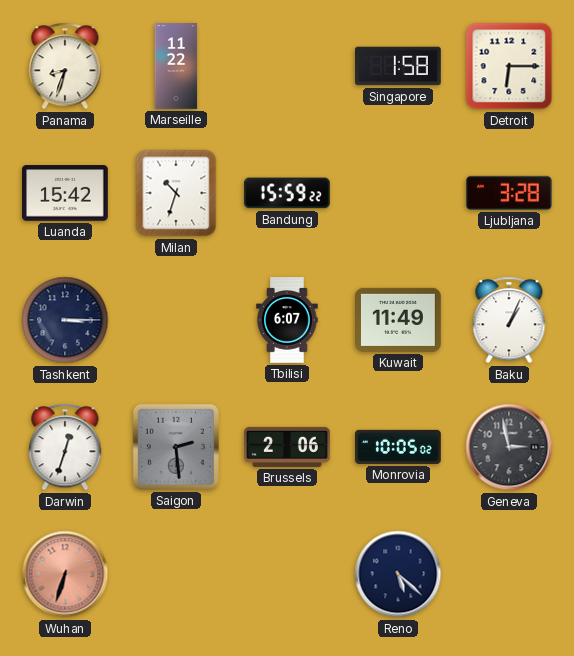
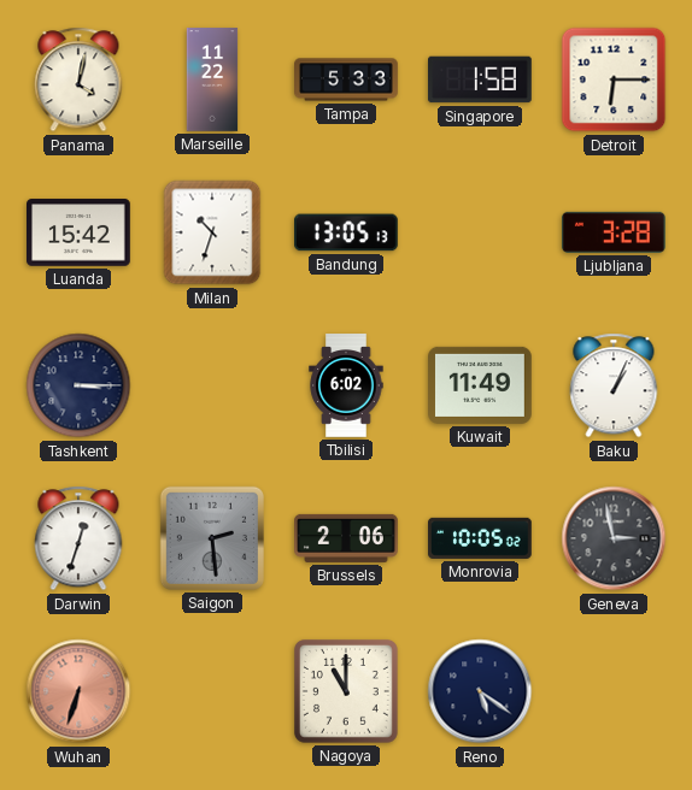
Panama: 8:33 -> 4:02 (78, 79)
Tampa: none -> 5:33 (346, 79)
Bandung: 15:59 -> 13:05 (347, 232)
Tbilisi: 6:07 -> 6:02 (346, 385)
Nagoya: none -> 11:00 (346, 691)
Reno: 5:22 -> 5:21 (480, 691)
